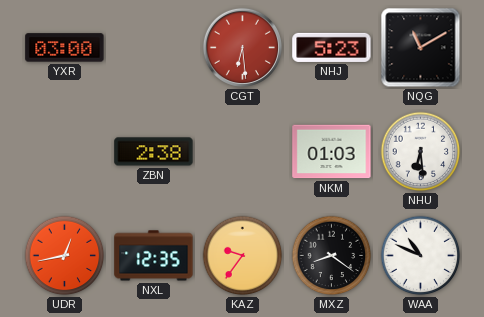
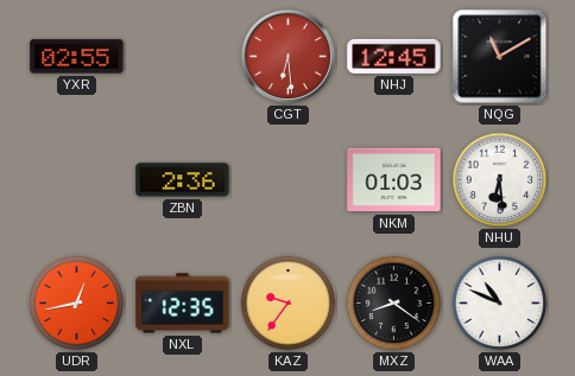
YXR: 03:00 -> 02:55 (77, 57)
NHJ: 5:23 -> 12:45 (394, 56)
ZBN: 2:38 -> 2:36 (183, 180)
